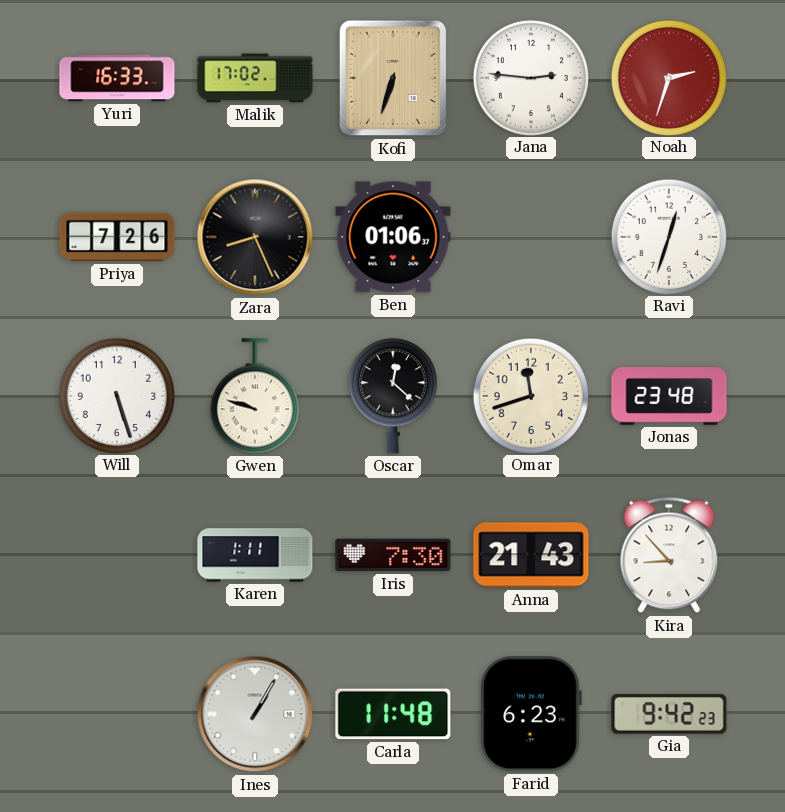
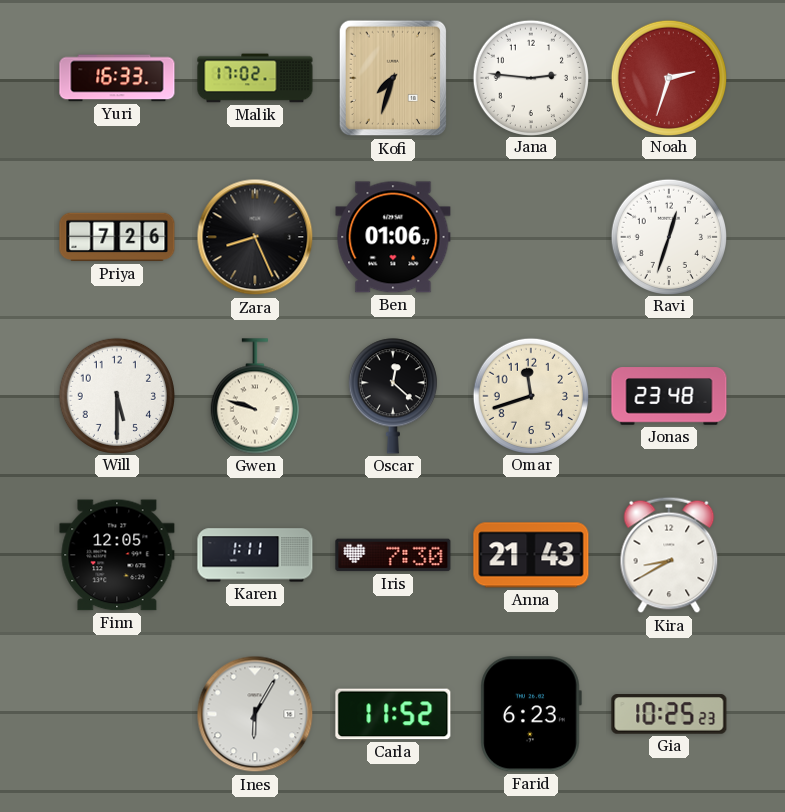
Kofi: 6:33 -> 7:33 (392, 78)
Will: 5:27 -> 5:30 (116, 395)
Finn: none -> 12:05 (117, 555)
Kira: 8:53 -> 8:40 (669, 555)
Ines: 1:05 -> 6:05 (255, 714)
Carla: 11:48 -> 11:52 (393, 714)
Gia: 9:42 -> 10:25 (669, 714)
